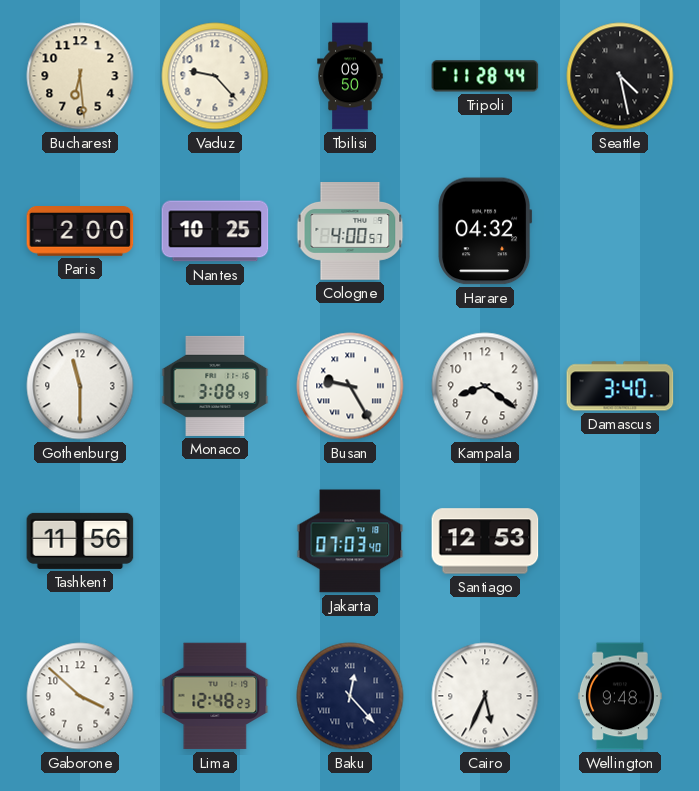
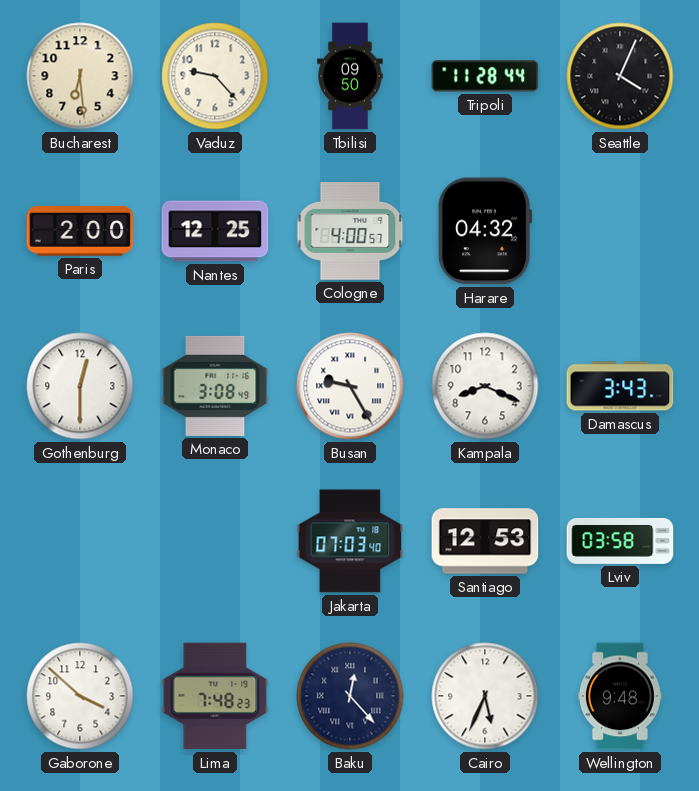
Seattle: 4:28 -> 4:04 (620, 76)
Nantes: 10:25 -> 12:25 (215, 231)
Gothenburg: 11:30 -> 12:30 (80, 386)
Kampala: 8:21 -> 8:19 (485, 386)
Damascus: 3:40 -> 3:43 (620, 386)
Tashkent: 11:56 -> none (80, 541)
Lviv: none -> 03:58 (620, 541)
Lima: 12:48 -> 7:48 (215, 696)
